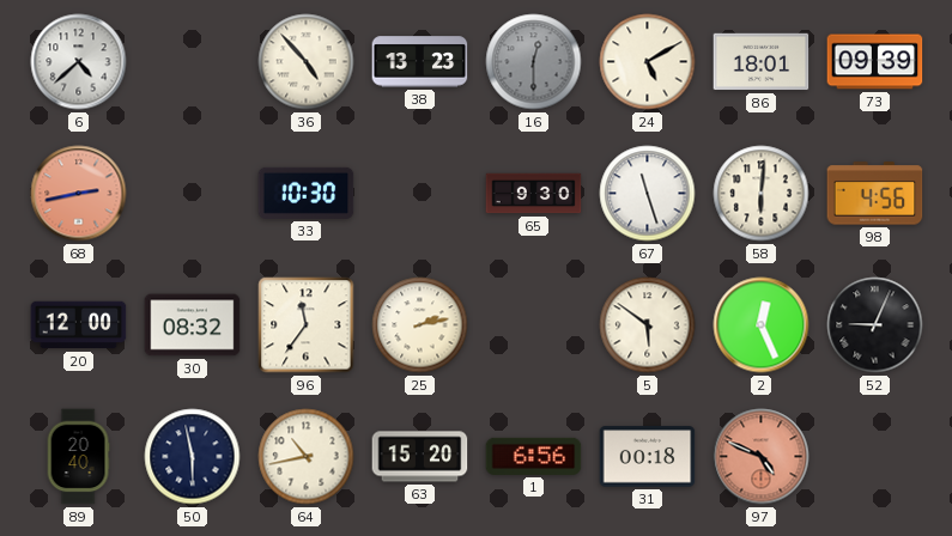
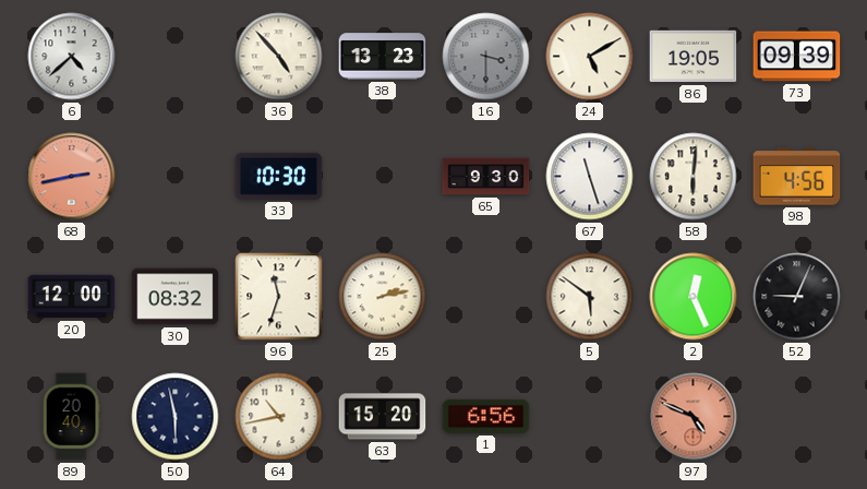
16: 12:30 -> 3:30 (486, 57)
86: 18:01 -> 19:05 (694, 57)
96: 11:36 -> 11:33 (279, 297)
31: 00:18 -> none (648, 457)
